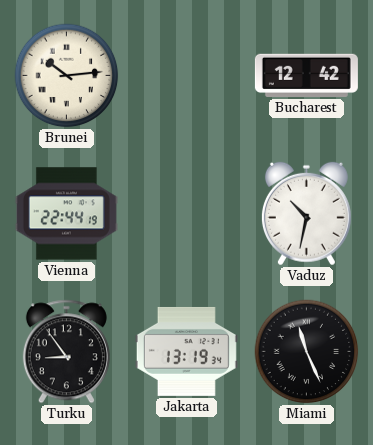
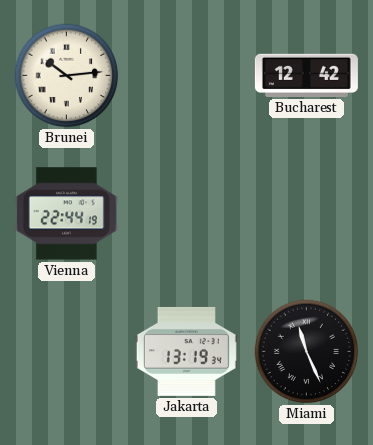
Vaduz: 10:32 -> none (306, 214)
Turku: 8:54 -> none (66, 352)
